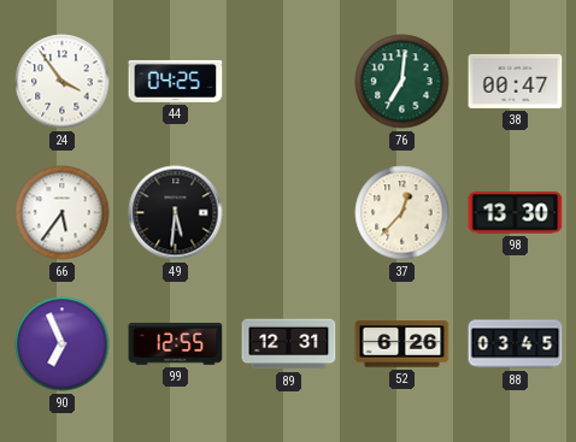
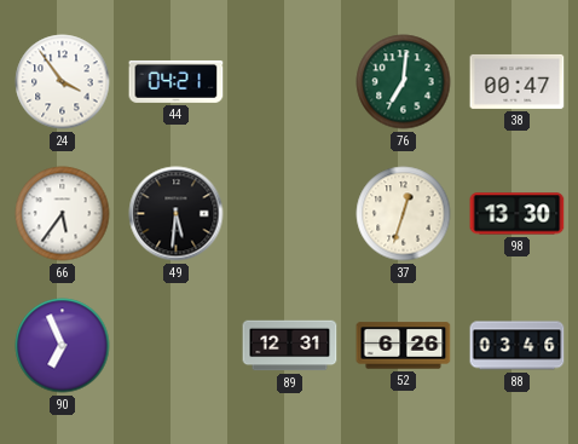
44: 04:25 -> 04:21 (177, 81)
37: 12:37 -> 12:33 (404, 214)
99: 12:55 -> none (176, 344)
88: 03:45 -> 03:46 (518, 346)
